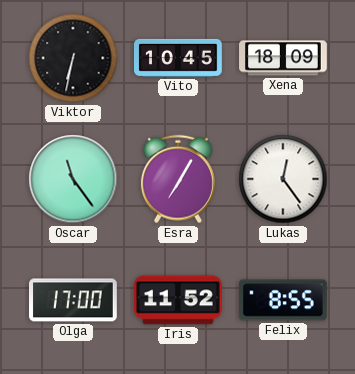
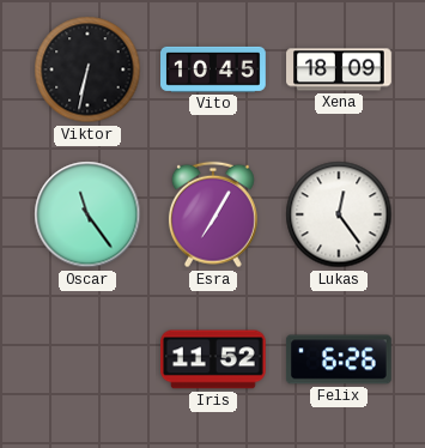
Olga: 17:00 -> none (74, 300)
Felix: 8:55 -> 6:26 (339, 359)
